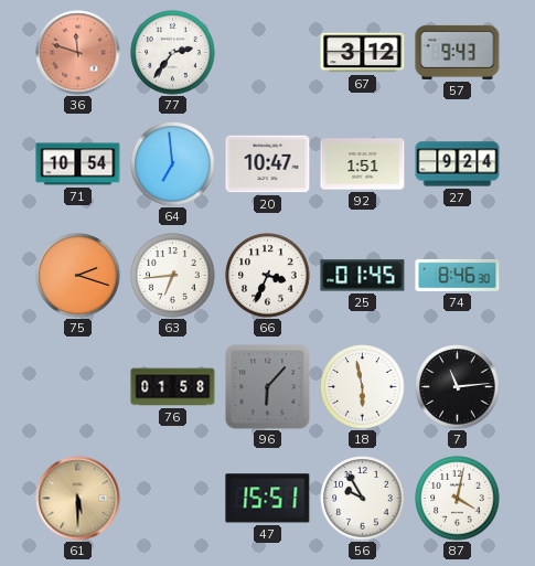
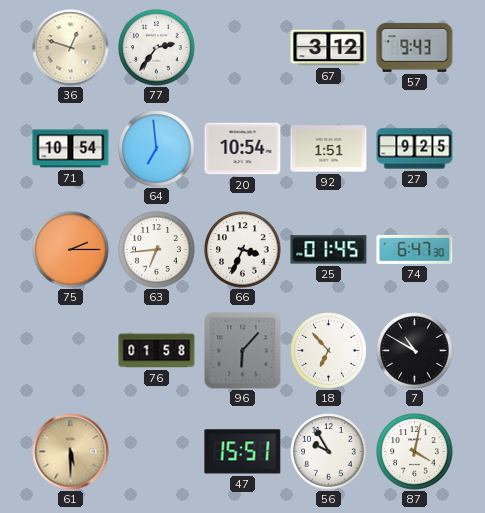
36: 11:48 -> 12:48 (71, 48)
36 dial: salmon -> cream (71, 48)
20: 10:47 -> 10:54 (243, 149)
27: 9:24 -> 9:25 (415, 149)
75: 2:18 -> 2:15 (71, 250)
74: 8:46 -> 6:47 (415, 249)
18: 5:58 -> 6:53 (329, 351)
7: 11:14 -> 10:50 (415, 351)
